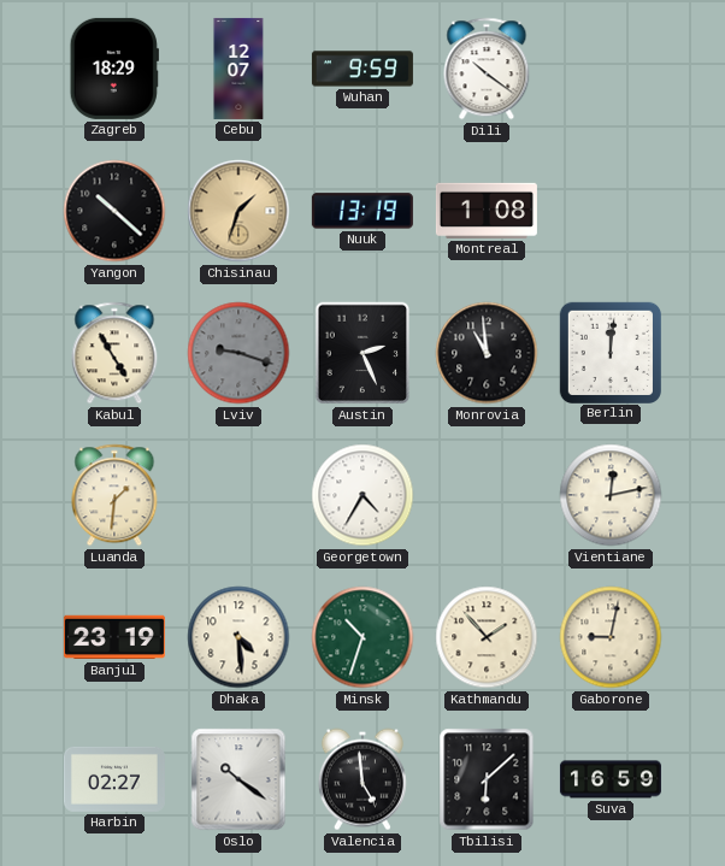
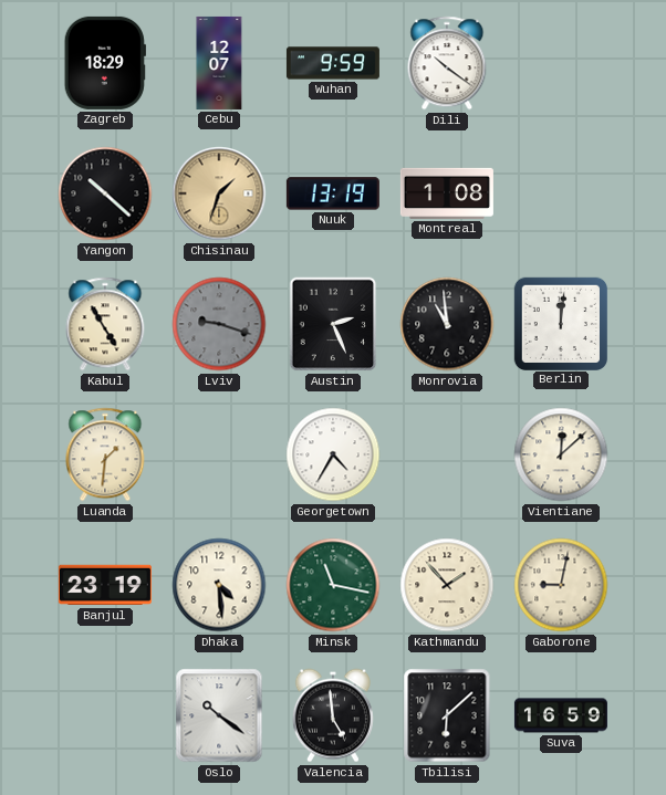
Vientiane: 12:13 -> 12:08 (561, 454)
Minsk: 10:33 -> 11:17 (333, 585)
Harbin: 02:27 -> none (114, 779)
